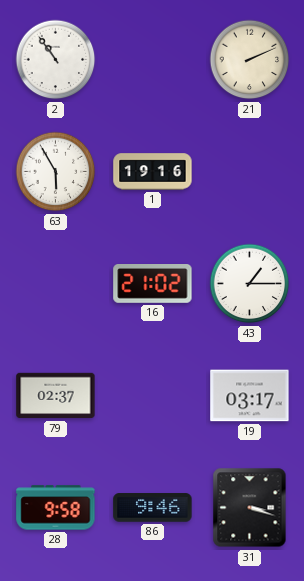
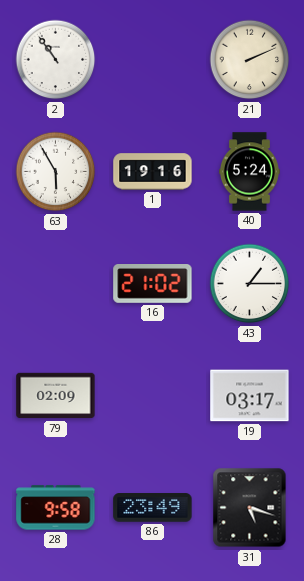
40: none -> 5:24 (250, 172)
79: 02:37 -> 02:09 (56, 396)
86: 9:46 -> 23:49 (153, 508)
31: 3:18 -> 5:18 (250, 508)
